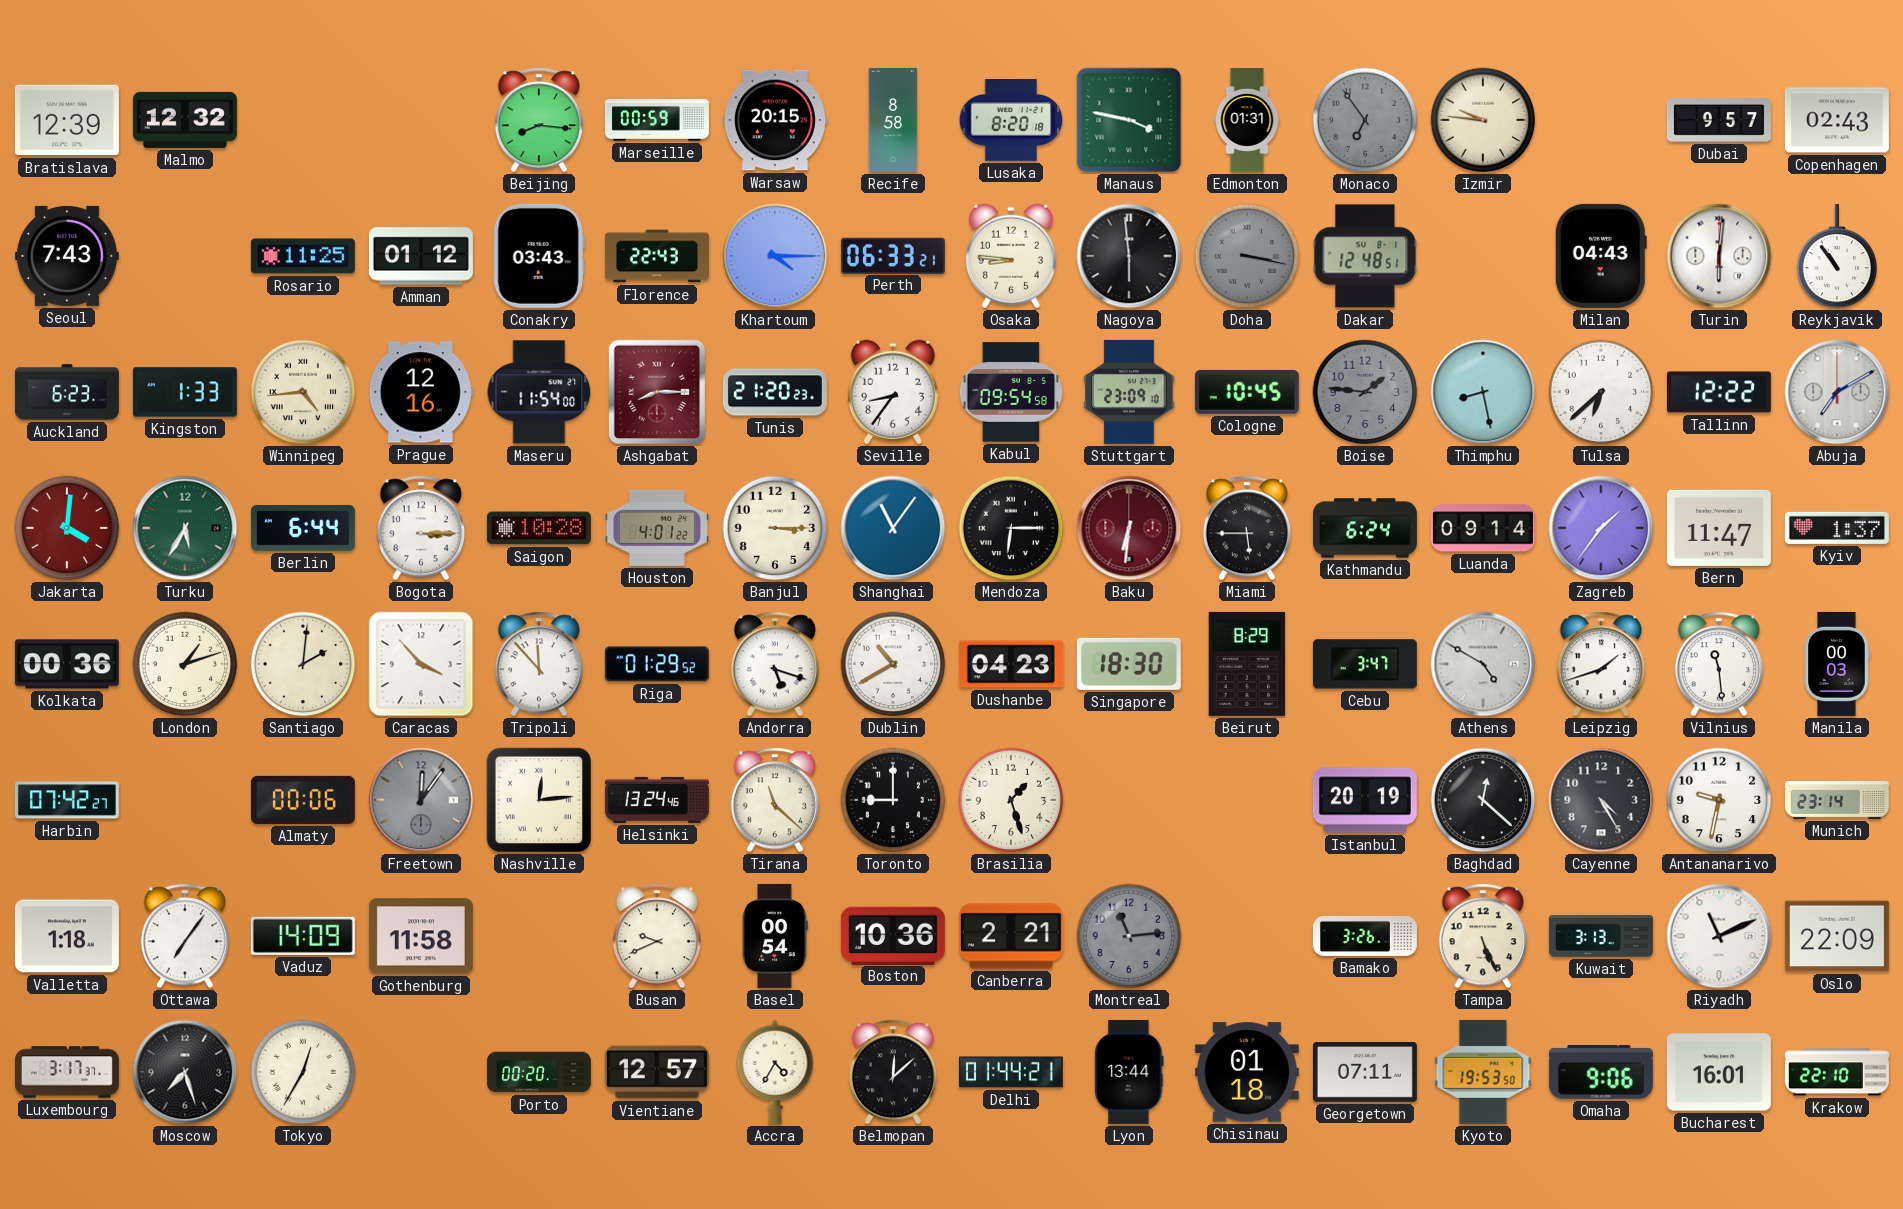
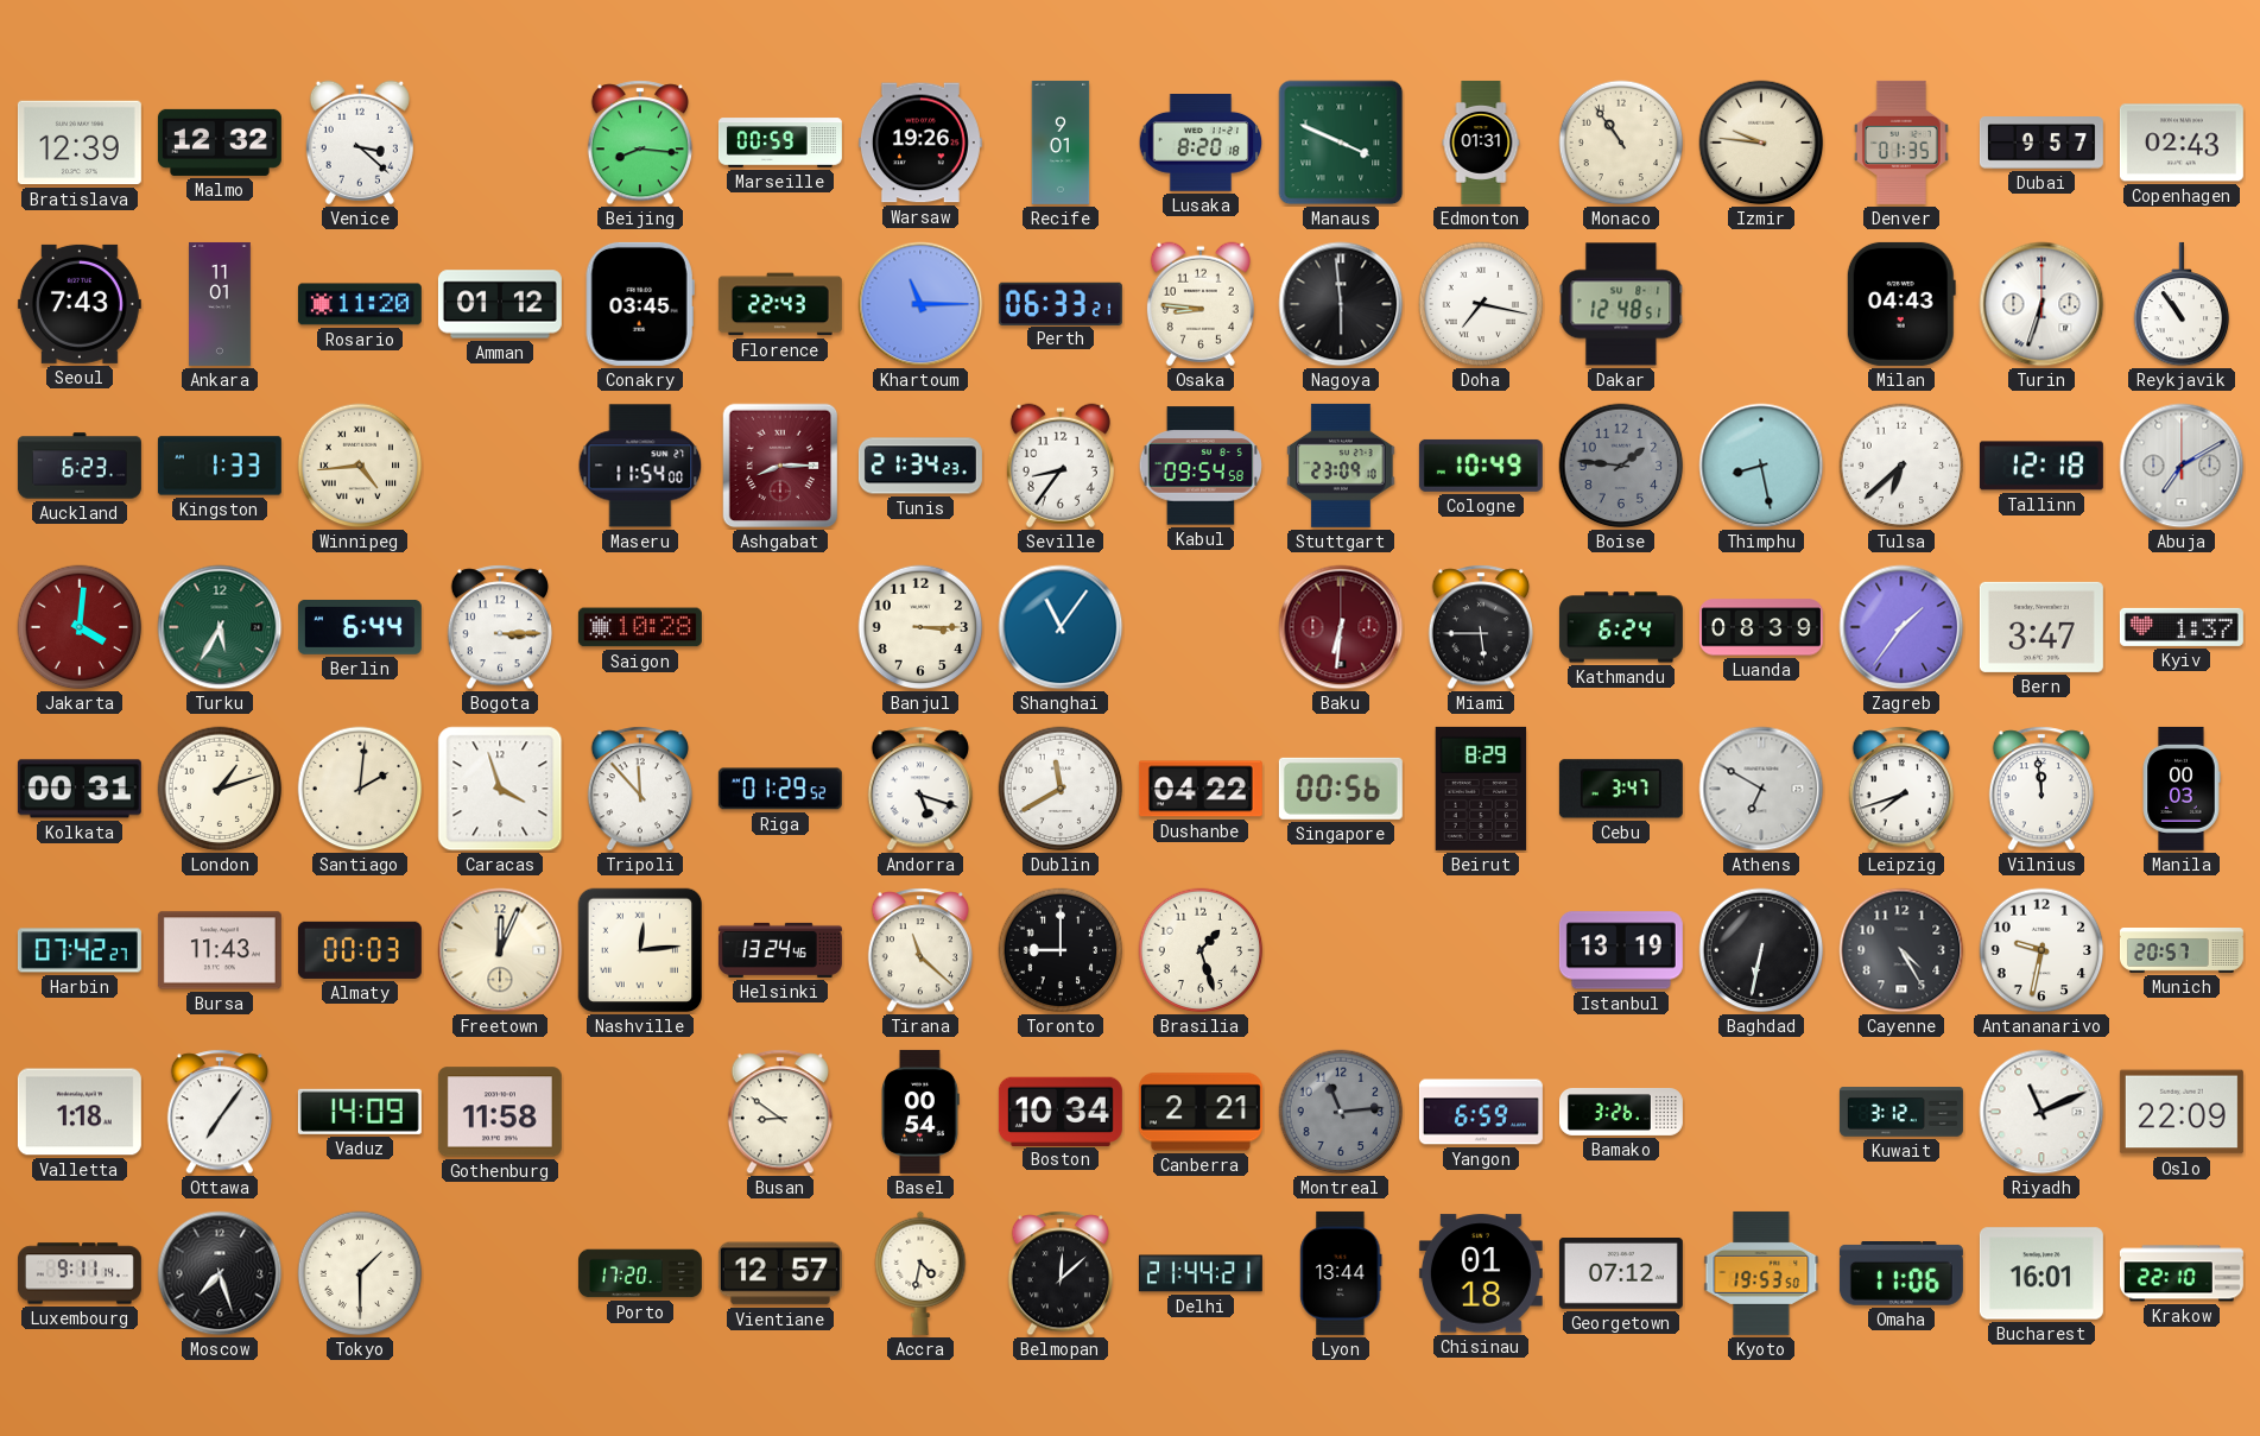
Venice: none -> 3:22 (360, 143)
Warsaw: 20:15 -> 19:26 (920, 143)
Recife: 8:58 -> 9:01 (1061, 143)
Manaus: 3:47 -> 3:49 (1341, 143)
Monaco: 6:54 -> 10:54 (1621, 143)
Monaco dial: grey -> cream (1621, 143)
Denver: none -> 01:35 (1901, 143)
Ankara: none -> 11:01 (220, 304)
Rosario: 11:25 -> 11:20 (360, 304)
Conakry: 03:43 -> 03:45 (640, 304)
Khartoum: 4:15 -> 11:15 (920, 304)
Doha: 3:17 -> 7:17 (1481, 304)
Doha dial: grey -> white (1481, 304)
Turin: 6:01 -> 6:33 (2041, 304)
Prague: 12:16 -> none (421, 392)
Tunis: 21:20 -> 21:34 (920, 466)
Cologne: 10:45 -> 10:49 (1481, 466)
Tallinn: 12:22 -> 12:18 (2041, 466)
Houston: 4:01 -> none (657, 528)
Mendoza: 6:15 -> none (1011, 528)
Luanda: 09:14 -> 08:39 (1761, 627)
Bern: 11:47 -> 3:47 (2041, 627)
Kolkata: 00:36 -> 00:31 (80, 789)
Caracas: 3:53 -> 3:57 (500, 789)
Dublin: 10:40 -> 11:40 (1061, 789)
Dushanbe: 04:23 -> 04:22 (1201, 789)
Singapore: 18:30 -> 00:56 (1341, 789)
Athens: 4:50 -> 6:50 (1761, 789)
Leipzig: 1:42 -> 7:42 (1900, 789)
Vilnius: 11:29 -> 11:59 (2040, 789)
Bursa: none -> 11:43 (220, 950)
Almaty: 00:06 -> 00:03 (360, 950)
Freetown: 12:06 -> 12:04 (500, 950)
Freetown dial: grey -> cream (500, 950)
Istanbul: 20:19 -> 13:19 (1621, 950)
Baghdad: 12:22 -> 6:32 (1761, 950)
Munich: 23:14 -> 20:57 (2182, 951)
Busan: 9:41 -> 8:51 (779, 1112)
Boston: 10:36 -> 10:34 (1061, 1111)
Yangon: none -> 6:59 (1481, 1112)
Tampa: 5:26 -> none (1482, 936)
Kuwait: 3:13 -> 3:12 (1901, 1112)
Luxembourg: 3:17 -> 9:11 (80, 1273)
Tokyo: 12:35 -> 1:30 (360, 1273)
Porto: 00:20 -> 17:20 (640, 1273)
Accra: 4:35 -> 4:32 (920, 1273)
Delhi: 01:44 -> 21:44 (1201, 1273)
Georgetown: 07:11 -> 07:12 (1621, 1274)
Omaha: 9:06 -> 11:06 (1901, 1274)
